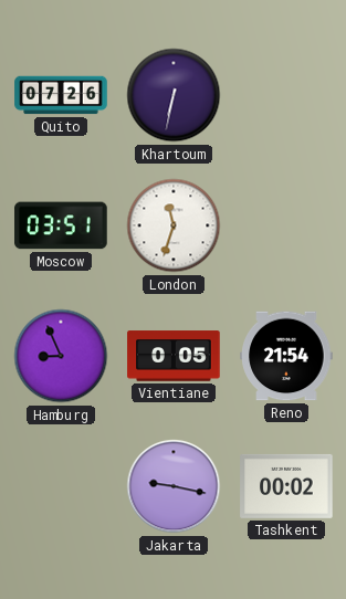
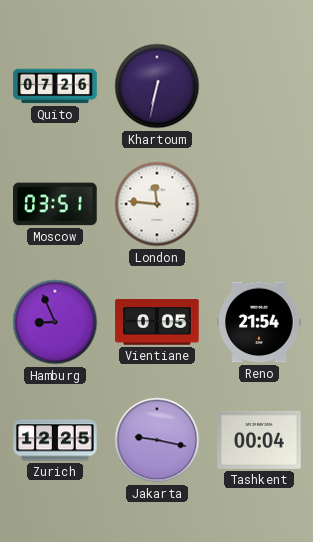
London: 11:33 -> 11:46 (157, 204)
Zurich: none -> 12:25 (55, 440)
Tashkent: 00:02 -> 00:04 (259, 440)
